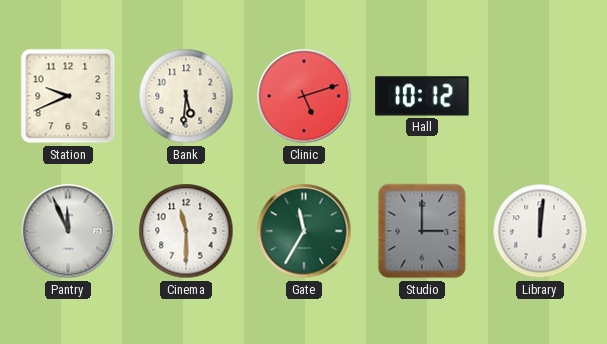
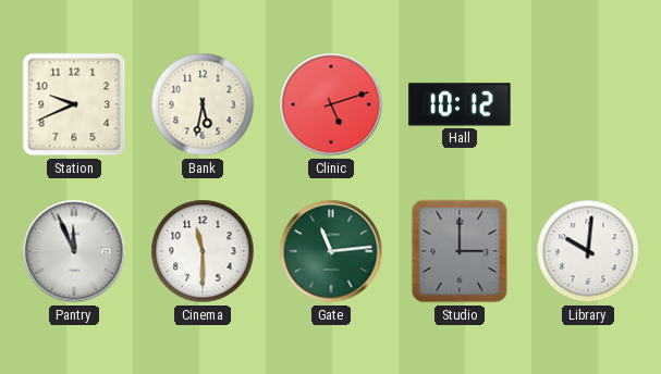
Bank: 5:31 -> 5:32 (203, 104)
Gate: 11:35 -> 11:14 (331, 251)
Library: 12:01 -> 10:01 (588, 251)
